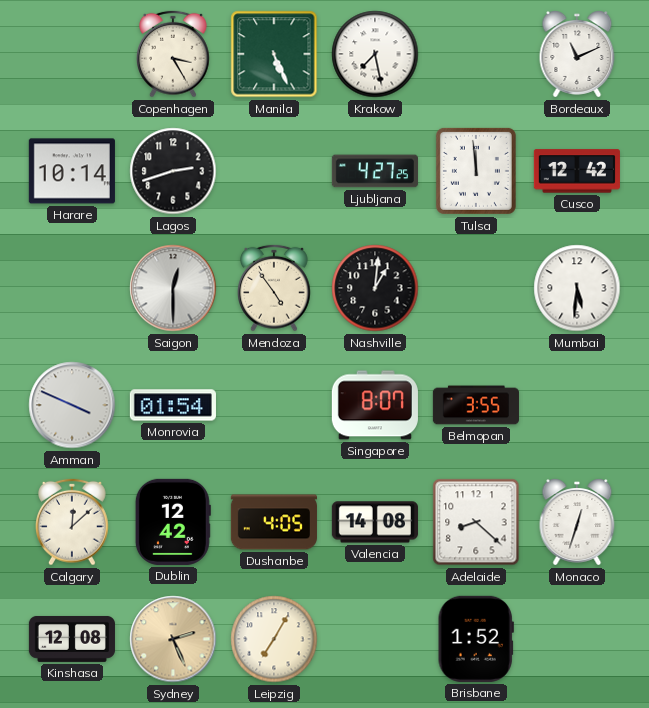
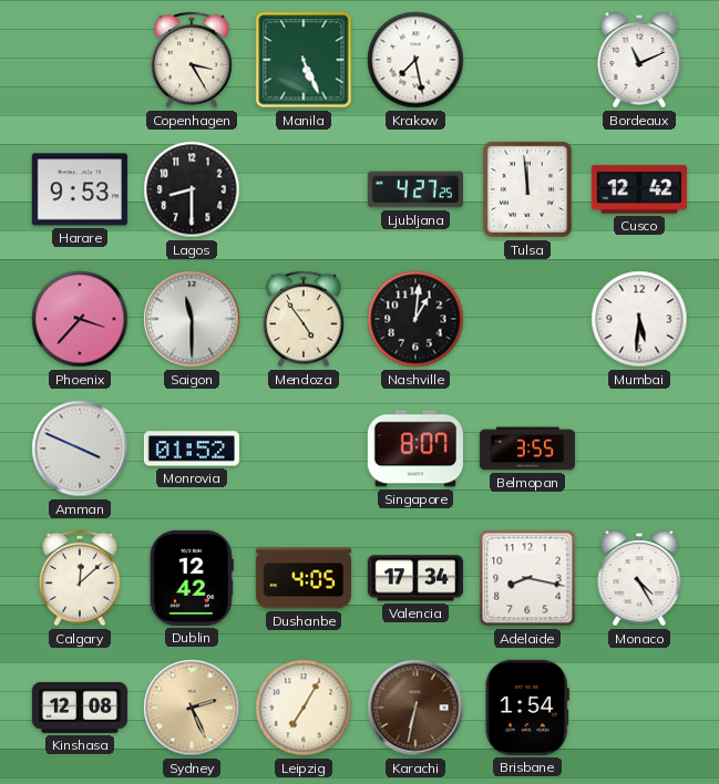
Harare: 10:14 -> 9:53 (80, 189)
Lagos: 2:42 -> 8:30 (192, 189)
Phoenix: none -> 3:37 (80, 319)
Saigon: 12:30 -> 11:30 (192, 319)
Monrovia: 01:54 -> 01:52 (192, 448)
Valencia: 14:08 -> 17:34 (415, 578)
Adelaide: 8:22 -> 8:17 (527, 578)
Monaco: 12:33 -> 4:25 (639, 578)
Karachi: none -> 6:32 (415, 708)
Brisbane: 1:52 -> 1:54 (527, 708)
